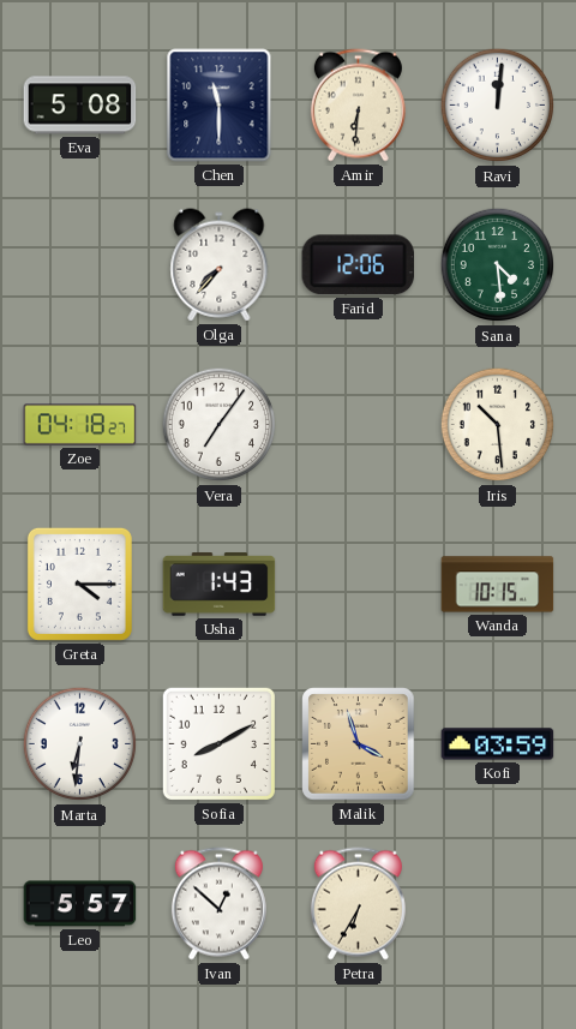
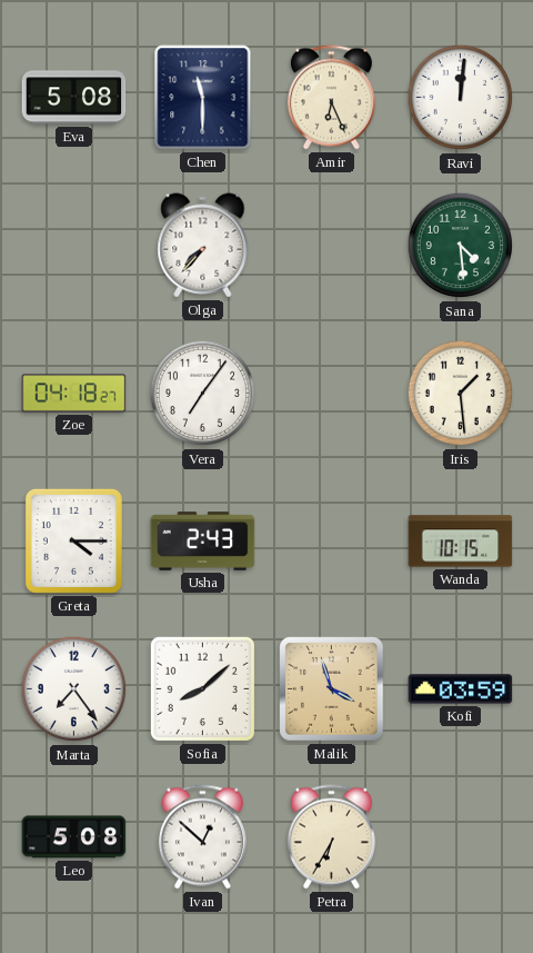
Amir: 6:31 -> 6:26 (331, 98)
Farid: 12:06 -> none (358, 265)
Iris: 10:29 -> 1:29 (461, 394)
Usha: 1:43 -> 2:43 (203, 542)
Marta: 6:31 -> 7:24 (74, 689)
Sofia: 8:10 -> 8:08 (202, 688)
Leo: 5:57 -> 5:08 (74, 837)
